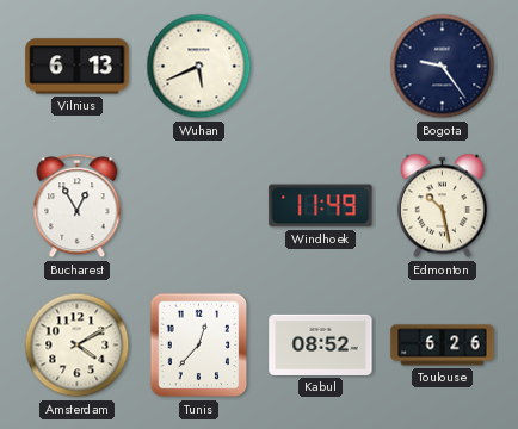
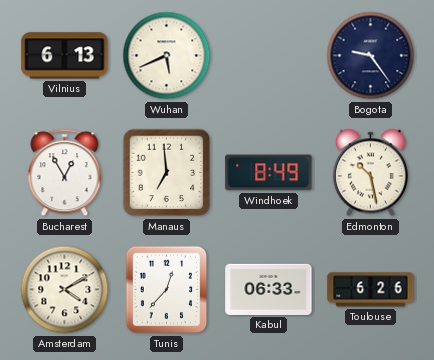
Manaus: none -> 6:59 (167, 173)
Windhoek: 11:49 -> 8:49 (269, 173)
Kabul: 08:52 -> 06:33 (269, 289)
